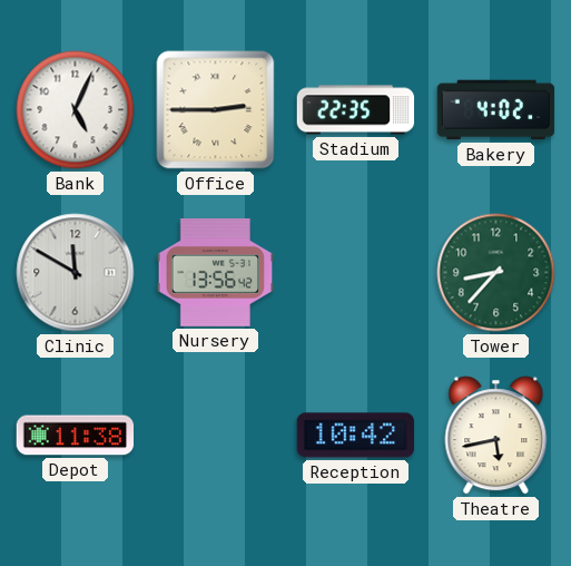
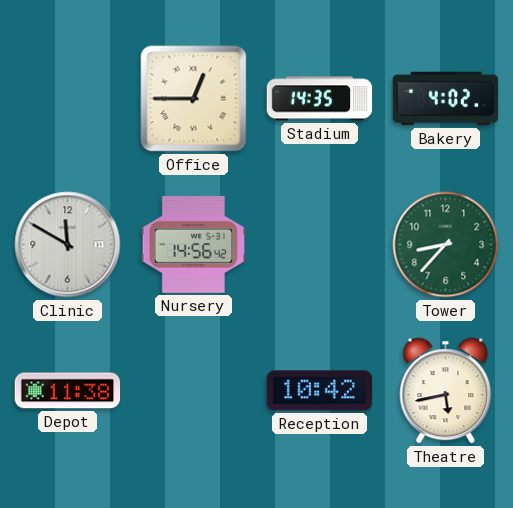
Bank: 5:04 -> none (76, 110)
Office: 2:45 -> 12:45 (194, 99)
Stadium: 22:35 -> 14:35 (320, 99)
Nursery: 13:56 -> 14:56 (194, 245)
